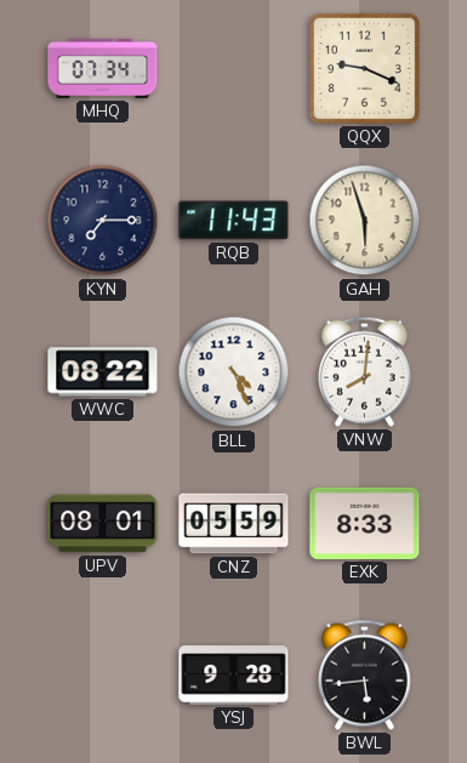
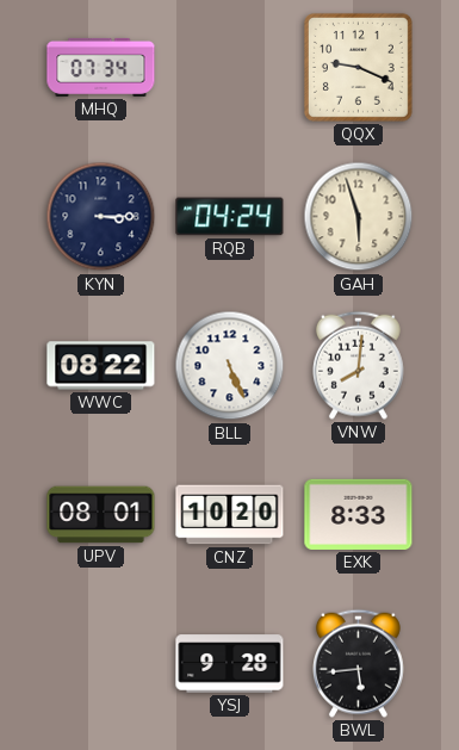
KYN: 7:15 -> 3:15 (101, 217)
RQB: 11:43 -> 04:24 (230, 217)
BLL: 4:26 -> 5:26 (230, 366)
CNZ: 05:59 -> 10:20 (230, 515)
